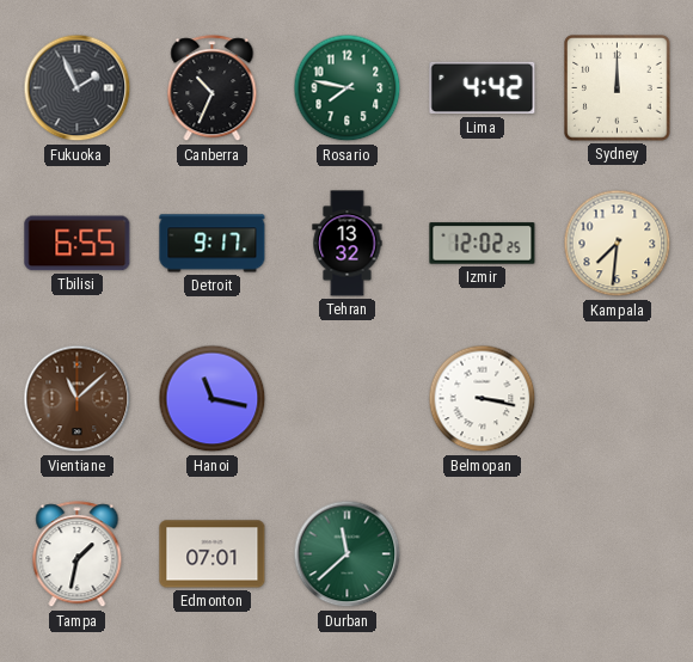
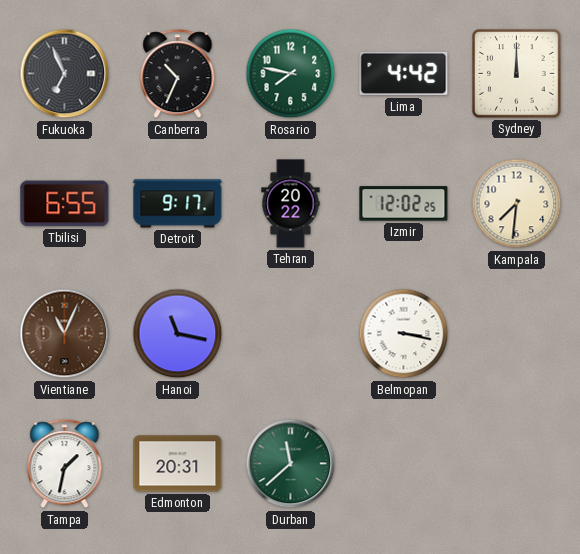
Fukuoka: 1:56 -> 6:56 (65, 74)
Tehran: 13:32 -> 20:22 (291, 204)
Vientiane: 11:08 -> 11:04 (65, 334)
Edmonton: 07:01 -> 20:31 (178, 464)
